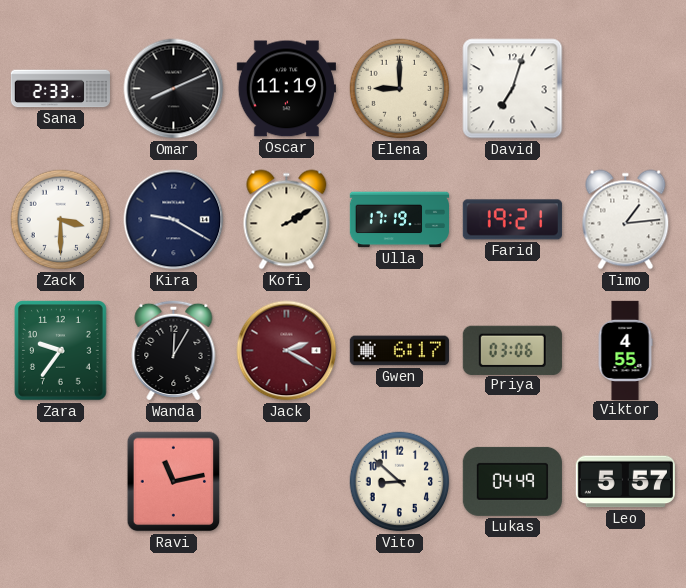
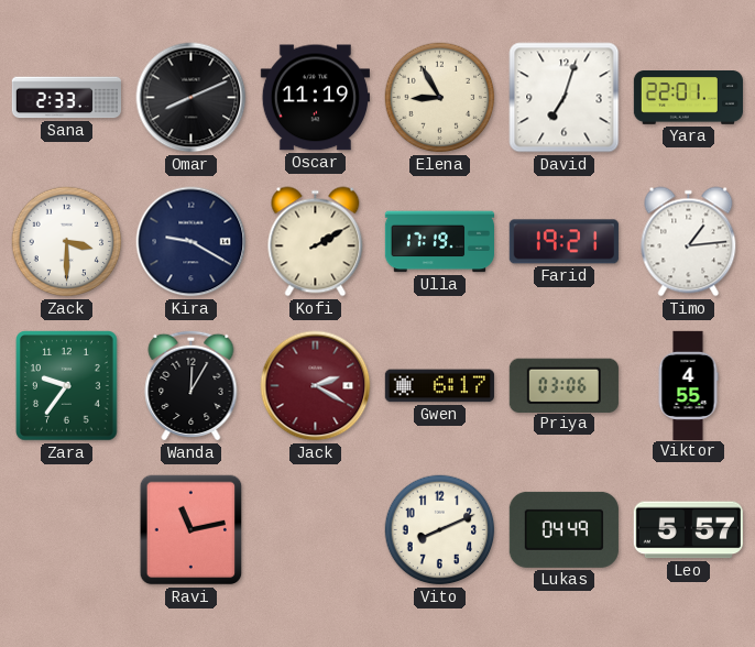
Elena: 9:00 -> 8:55 (440, 98)
Yara: none -> 22:01 (688, 98)
Vito: 8:52 -> 8:11 (440, 530)
